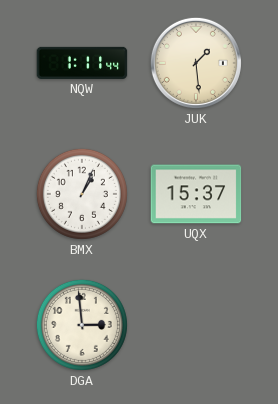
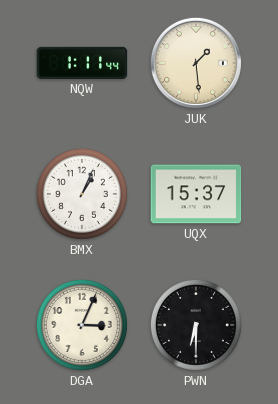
DGA: 2:59 -> 3:04 (82, 325)
PWN: none -> 6:30 (196, 325)
